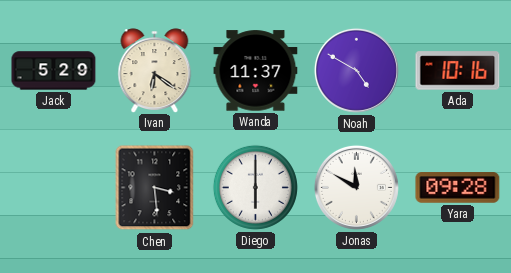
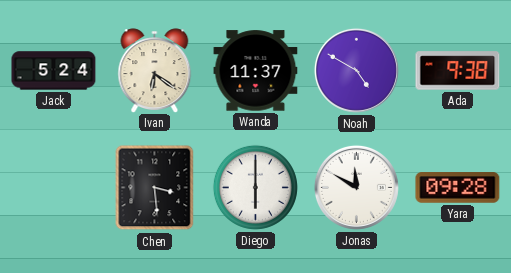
Jack: 5:29 -> 5:24 (54, 71)
Ada: 10:16 -> 9:38 (458, 71)
